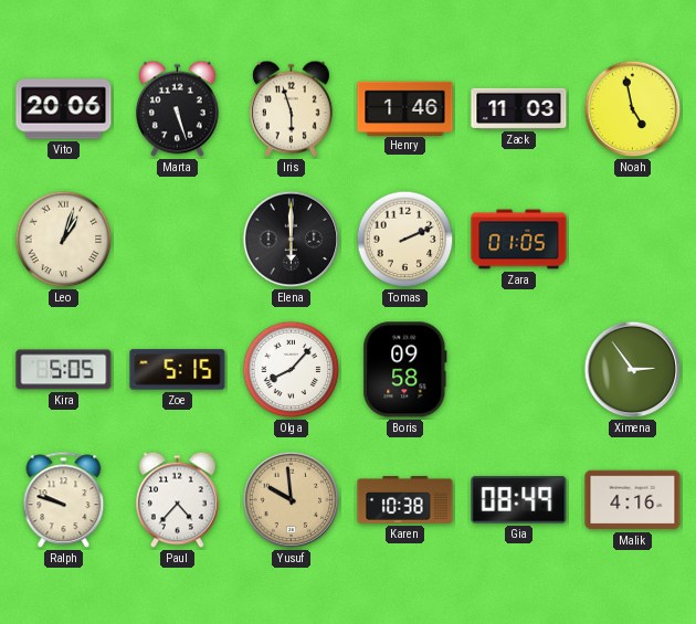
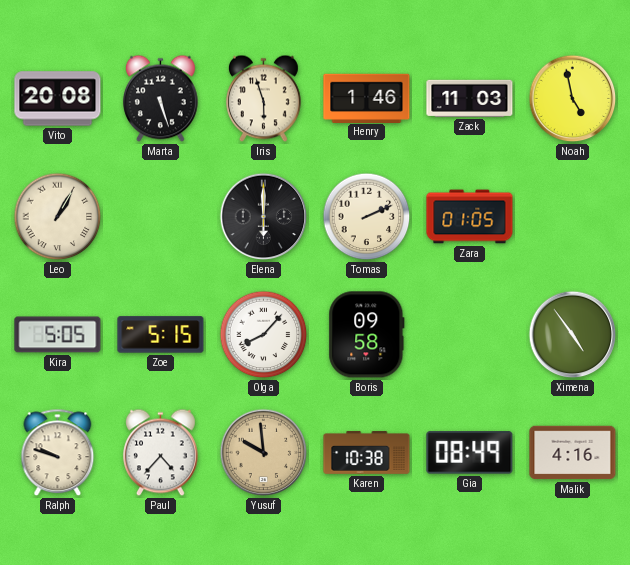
Vito: 20:06 -> 20:08 (58, 99)
Leo: 1:03 -> 1:05 (58, 217)
Ximena: 2:54 -> 4:54 (573, 335)
